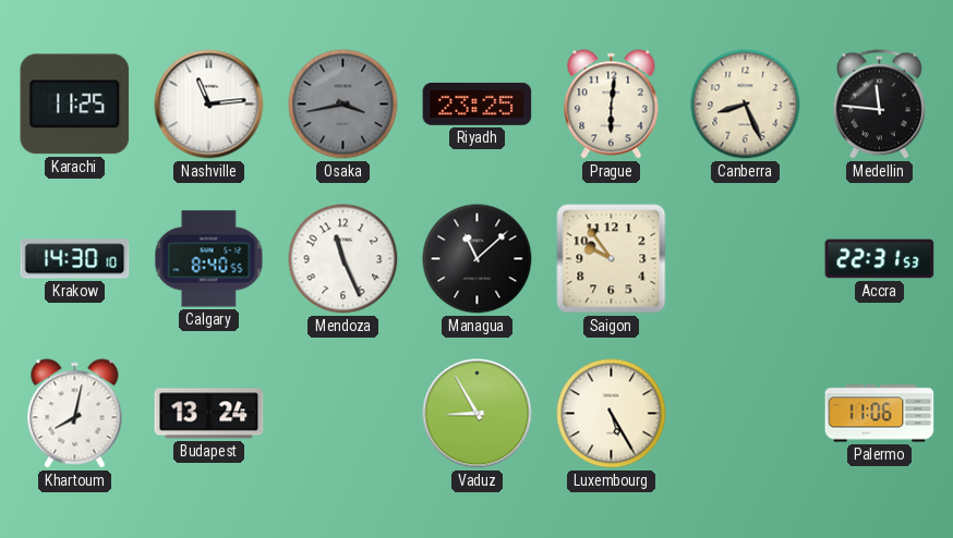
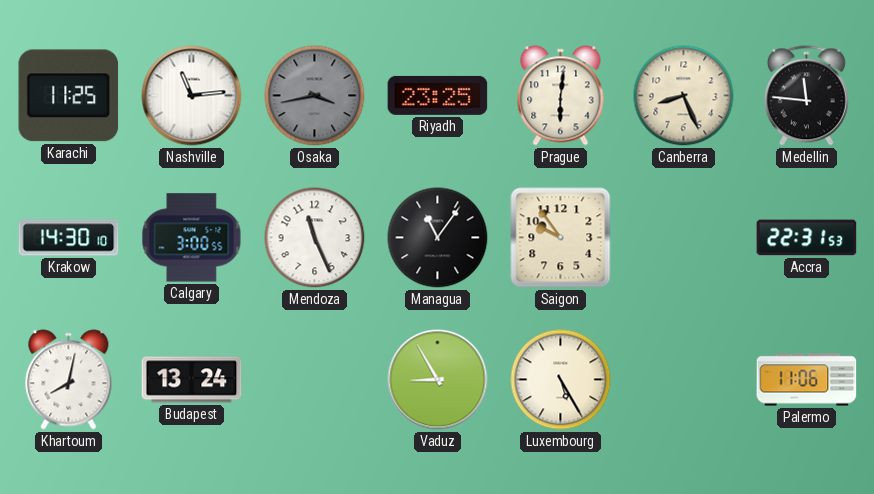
Calgary: 8:40 -> 3:00 (192, 238)
Managua: 11:08 -> 11:06 (438, 238)
